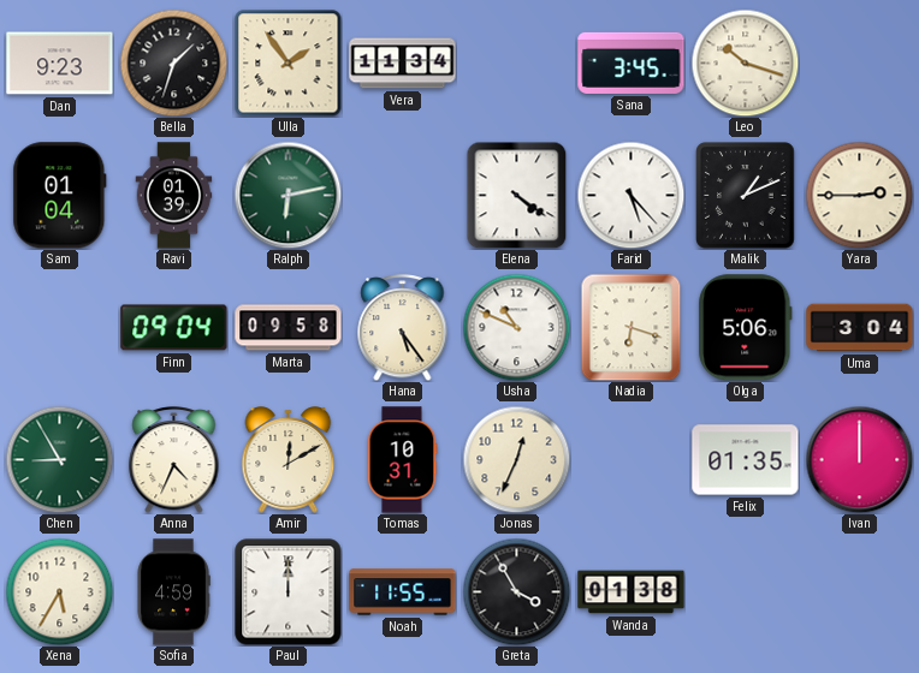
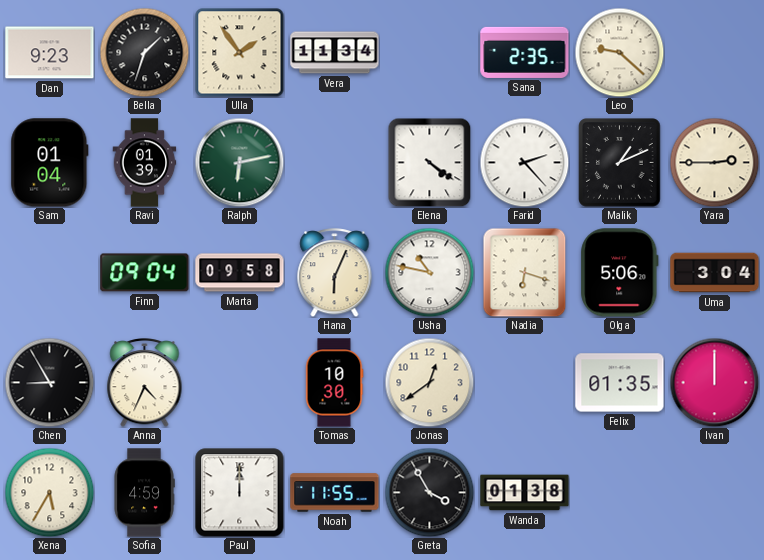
Sana: 3:45 -> 2:35 (525, 52)
Leo: 10:18 -> 9:22 (619, 52)
Farid: 5:23 -> 2:23 (524, 162)
Hana: 5:24 -> 6:04 (335, 273)
Usha: 10:49 -> 10:47 (429, 272)
Chen dial: green -> black (49, 382)
Amir: 12:10 -> none (289, 460)
Tomas: 10:31 -> 10:30 (334, 383)
Jonas: 12:34 -> 12:39 (429, 382)
